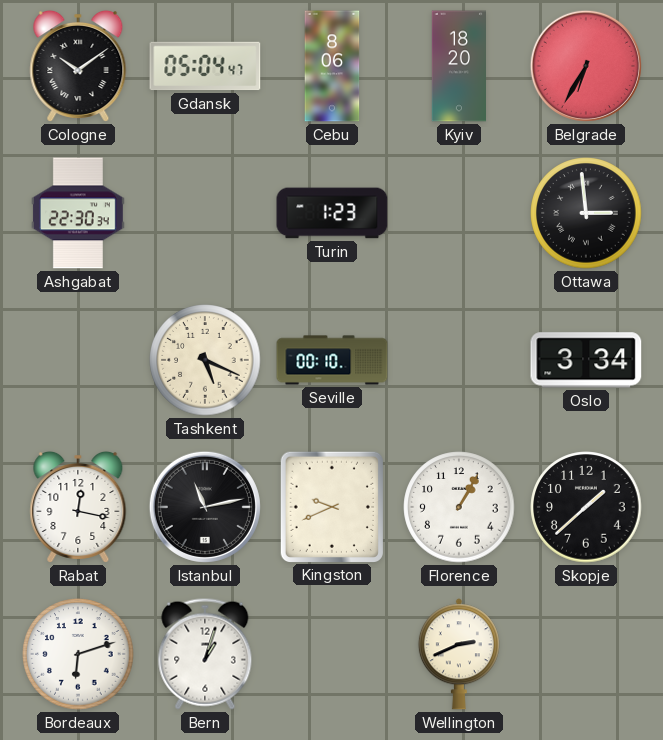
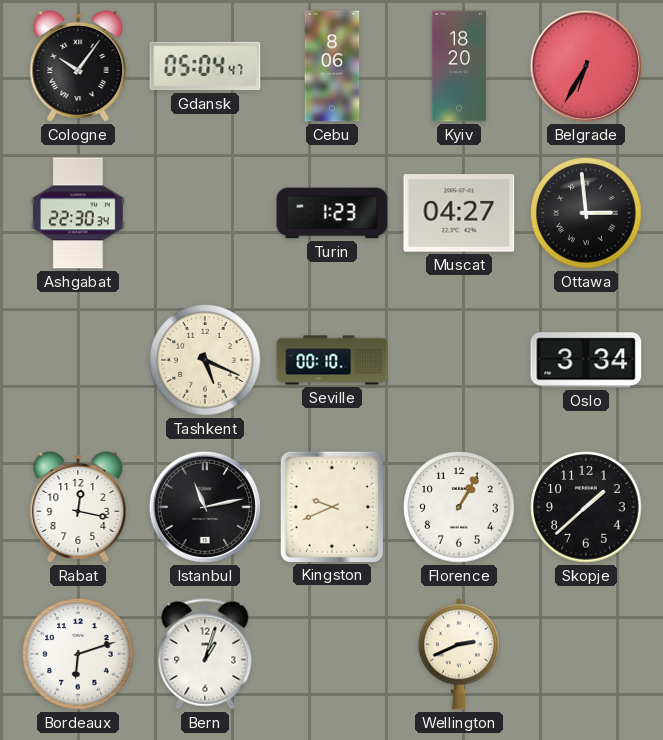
Cologne: 10:09 -> 10:06 (78, 66)
Muscat: none -> 04:27 (459, 213)
